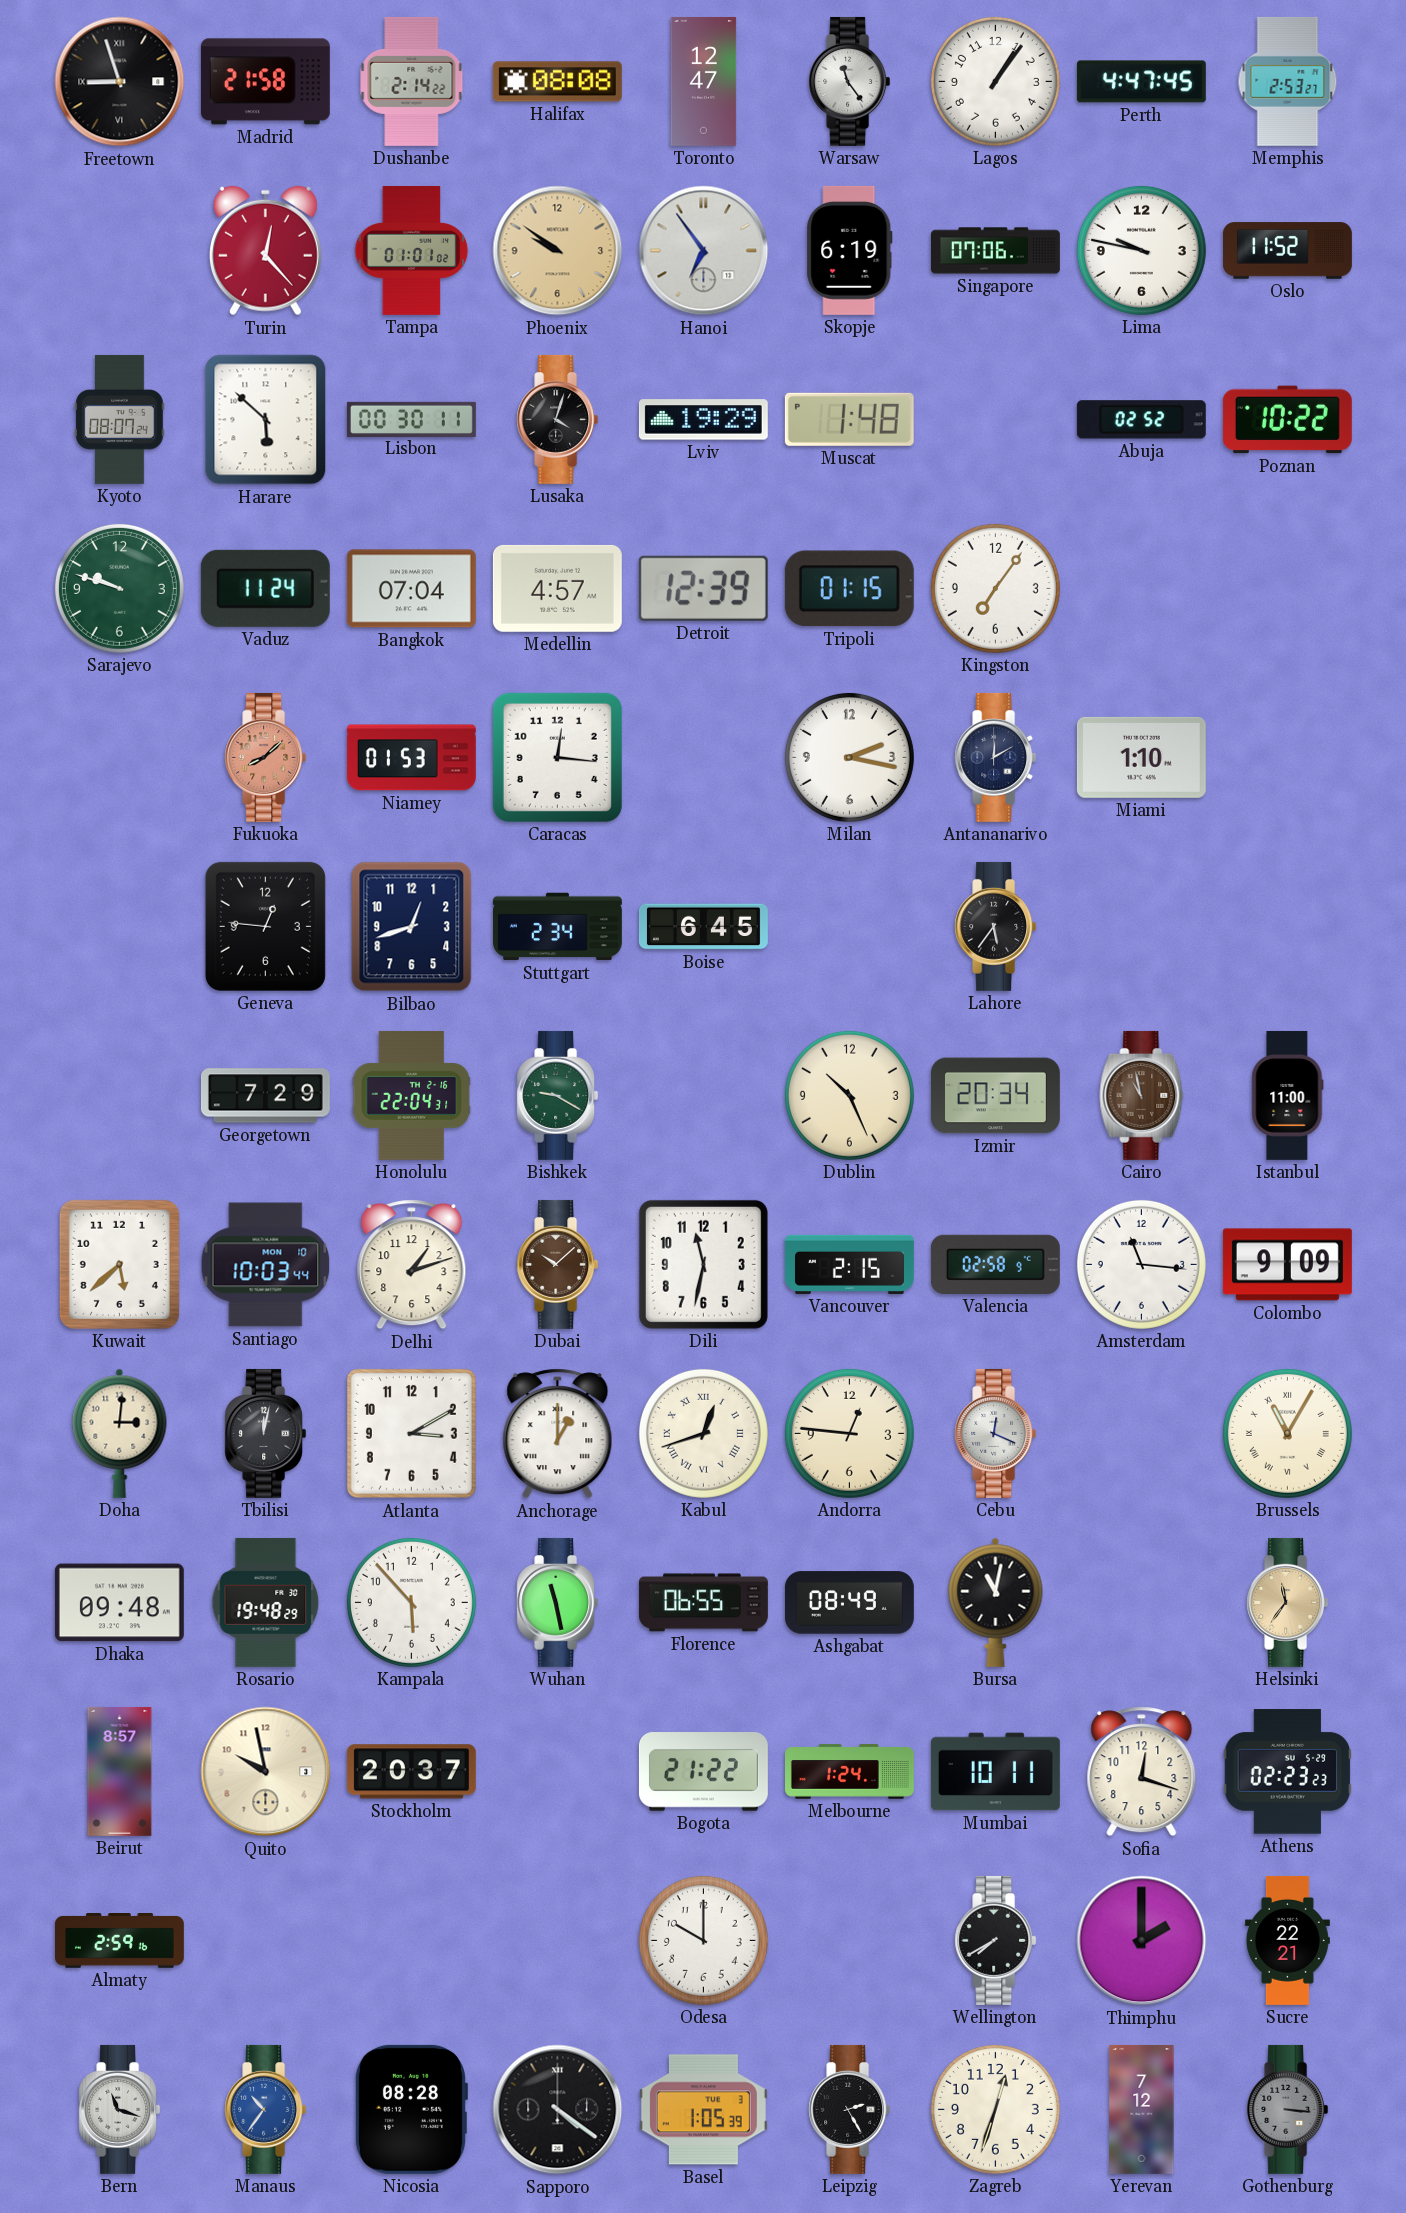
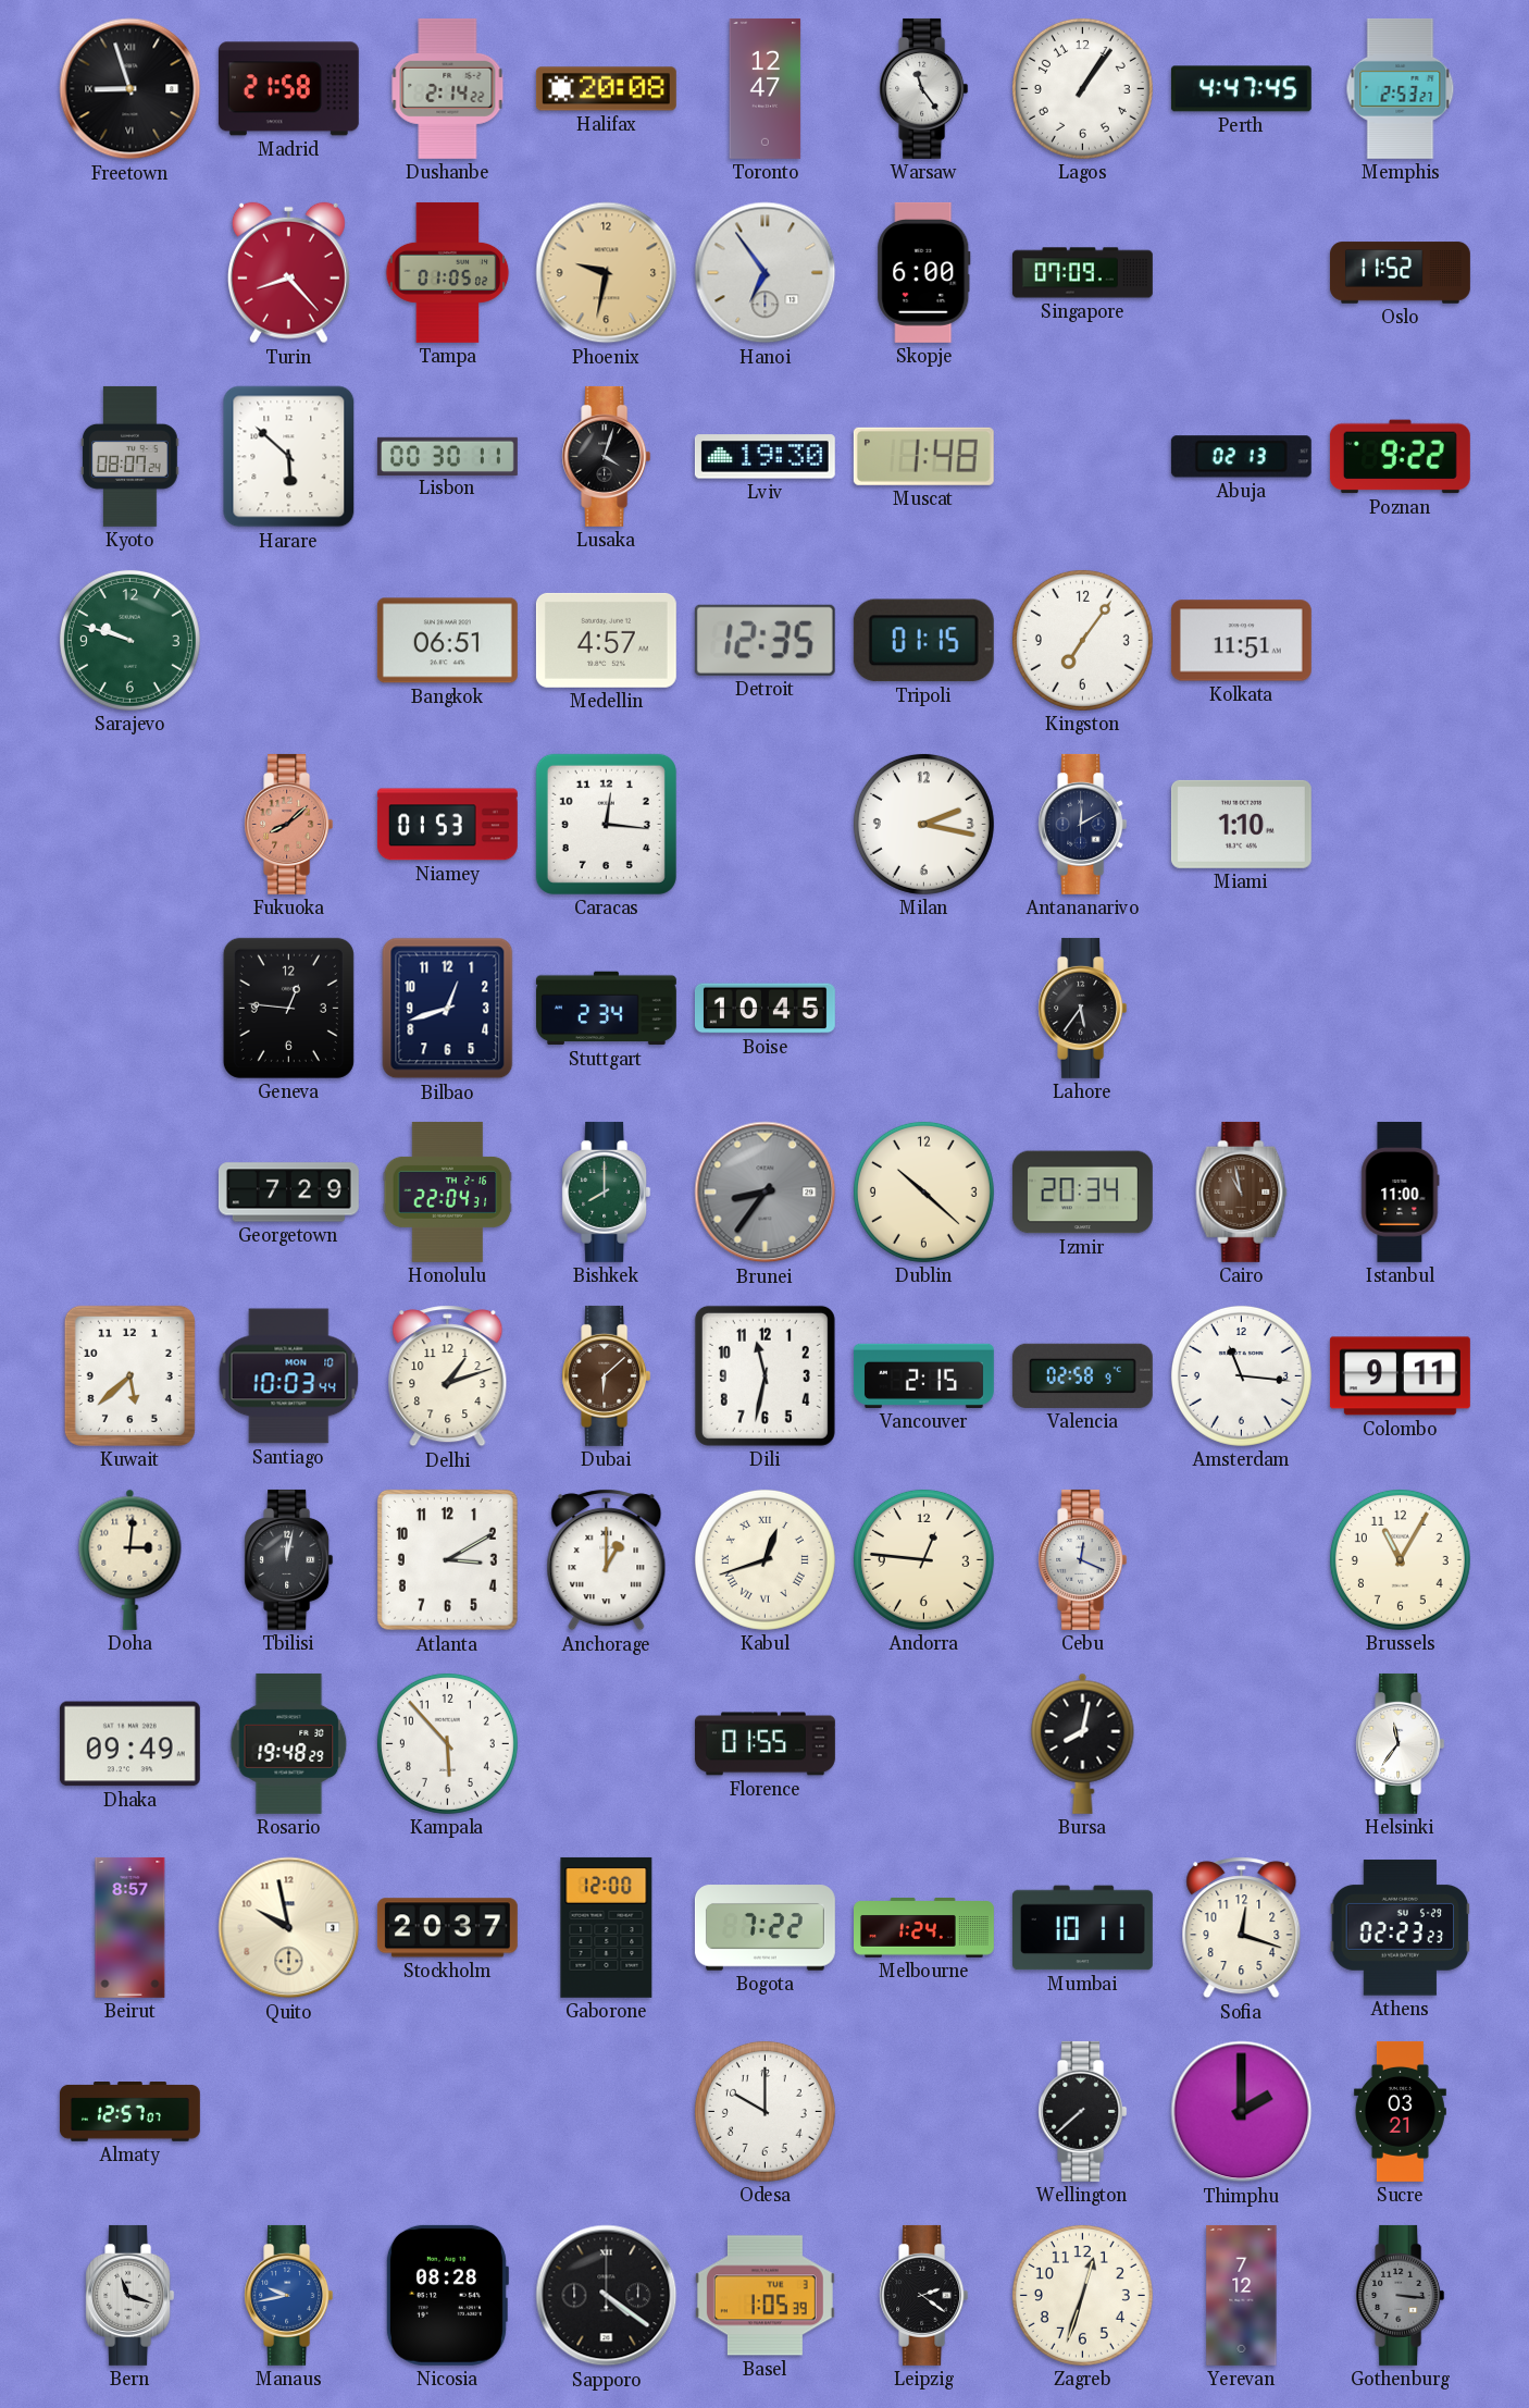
Halifax: 08:08 -> 20:08 (606, 89)
Turin: 12:23 -> 8:23 (288, 273)
Tampa: 01:01 -> 01:05 (448, 272)
Phoenix: 9:51 -> 9:32 (607, 273)
Skopje: 6:19 -> 6:00 (924, 272)
Singapore: 07:06 -> 07:09 (1082, 273)
Lima: 9:47 -> none (1141, 250)
Lviv: 19:29 -> 19:30 (764, 457)
Abuja: 02:52 -> 02:13 (1241, 457)
Poznan: 10:22 -> 9:22 (1400, 457)
Vaduz: 11:24 -> none (265, 588)
Bangkok: 07:04 -> 06:51 (447, 641)
Detroit: 12:39 -> 12:35 (764, 640)
Kolkata: none -> 11:51 (1241, 641)
Boise: 6:45 -> 10:45 (764, 1009)
Bishkek: 9:20 -> 8:00 (607, 1191)
Brunei: none -> 8:36 (766, 1193)
Dublin: 10:26 -> 10:22 (923, 1191)
Dubai: 10:08 -> 6:08 (607, 1375)
Colombo: 9:09 -> 9:11 (1400, 1376)
Brussels numerals: Roman -> Arabic (1400, 1559)
Dhaka: 09:48 -> 09:49 (129, 1744)
Wuhan: 11:28 -> none (558, 1602)
Florence: 06:55 -> 01:55 (764, 1744)
Ashgabat: 08:49 -> none (849, 1603)
Bursa: 11:02 -> 8:02 (1083, 1743)
Helsinki dial: champagne -> white (1401, 1743)
Gaborone: none -> 12:00 (607, 1927)
Bogota: 21:22 -> 7:22 (764, 1928)
Almaty: 2:59 -> 12:57 (129, 2112)
Wellington: 7:40 -> 7:38 (1083, 2111)
Sucre: 22:21 -> 03:21 (1400, 2111)
Manaus: 10:36 -> 9:43 (289, 2295)
Leipzig: 2:25 -> 2:21 (924, 2295)
